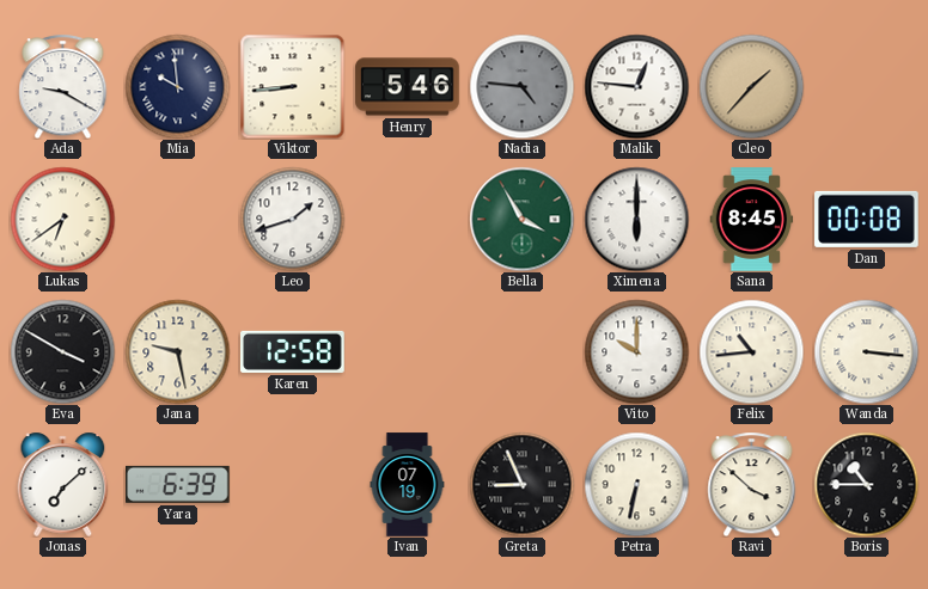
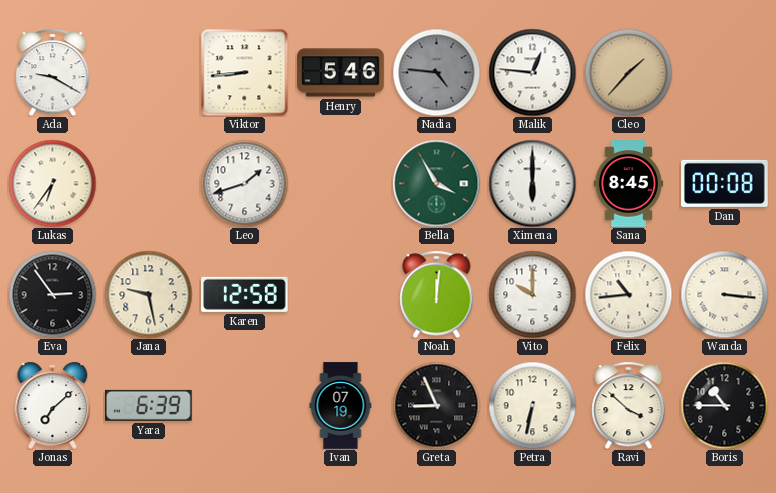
Mia: 9:59 -> none (177, 86)
Lukas: 6:39 -> 6:36 (52, 183)
Eva: 3:50 -> 2:54 (52, 294)
Noah: none -> 12:01 (437, 294)
